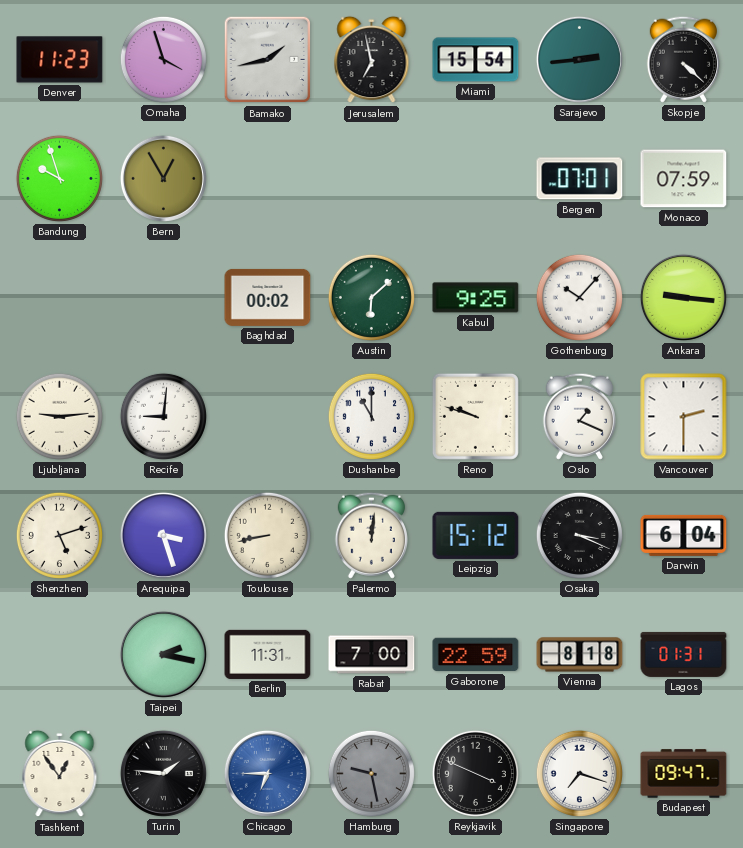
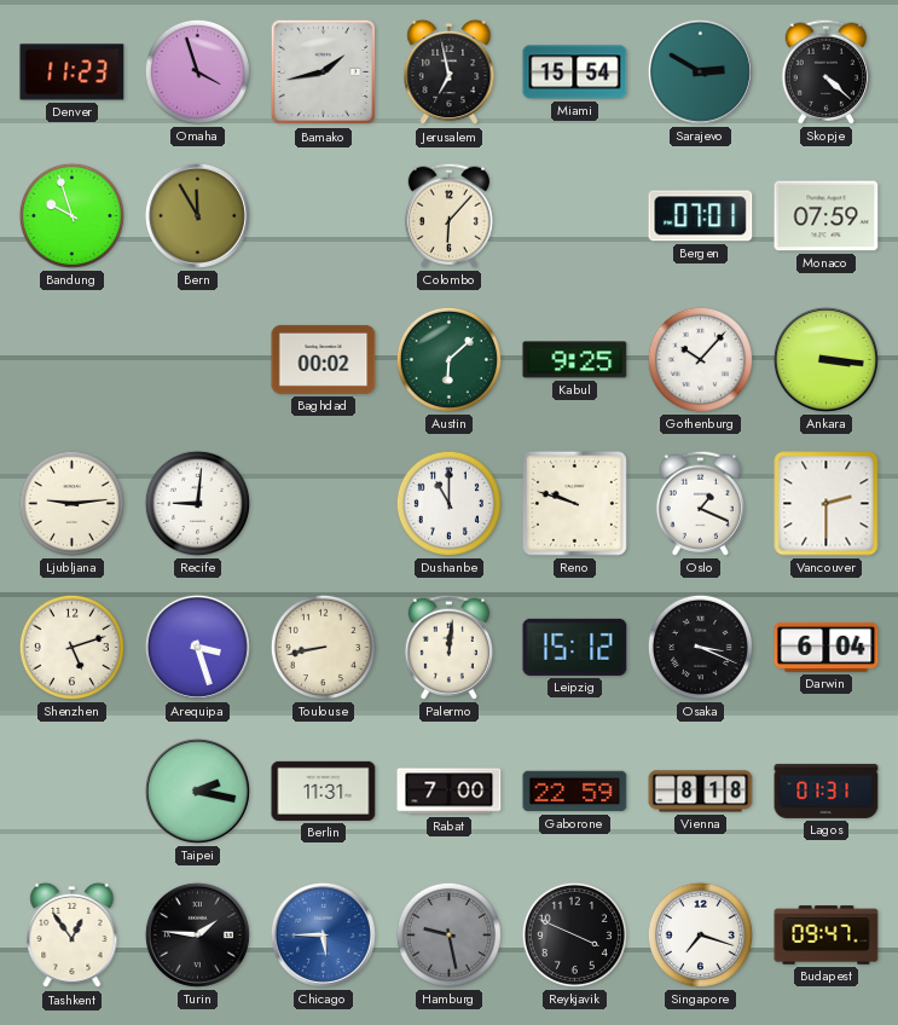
Sarajevo: 2:44 -> 2:50 (700, 71)
Bern: 12:55 -> 11:55 (197, 215)
Colombo: none -> 6:07 (448, 215)
Ankara: 9:16 -> 3:16 (825, 359)
Chicago: 6:45 -> 5:45 (323, 934)
